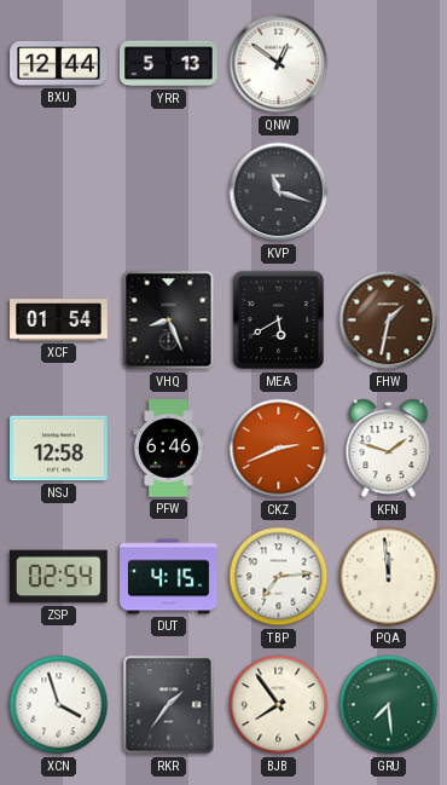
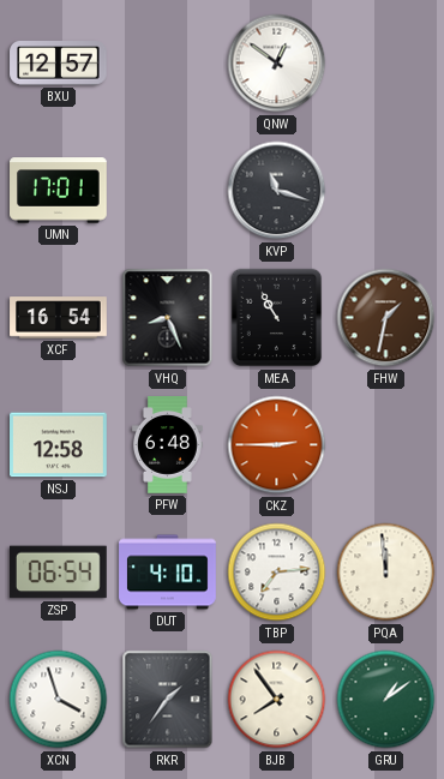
BXU: 12:44 -> 12:57 (59, 64)
YRR: 5:13 -> none (169, 64)
UMN: none -> 17:01 (59, 191)
XCF: 01:54 -> 16:54 (59, 318)
MEA: 5:40 -> 10:55 (277, 318)
PFW: 6:46 -> 6:48 (168, 445)
CKZ: 2:41 -> 2:45 (277, 445)
KFN: 1:48 -> none (389, 449)
ZSP: 02:54 -> 06:54 (59, 573)
DUT: 4:15 -> 4:10 (168, 573)
GRU: 7:29 -> 1:09 (386, 700)
